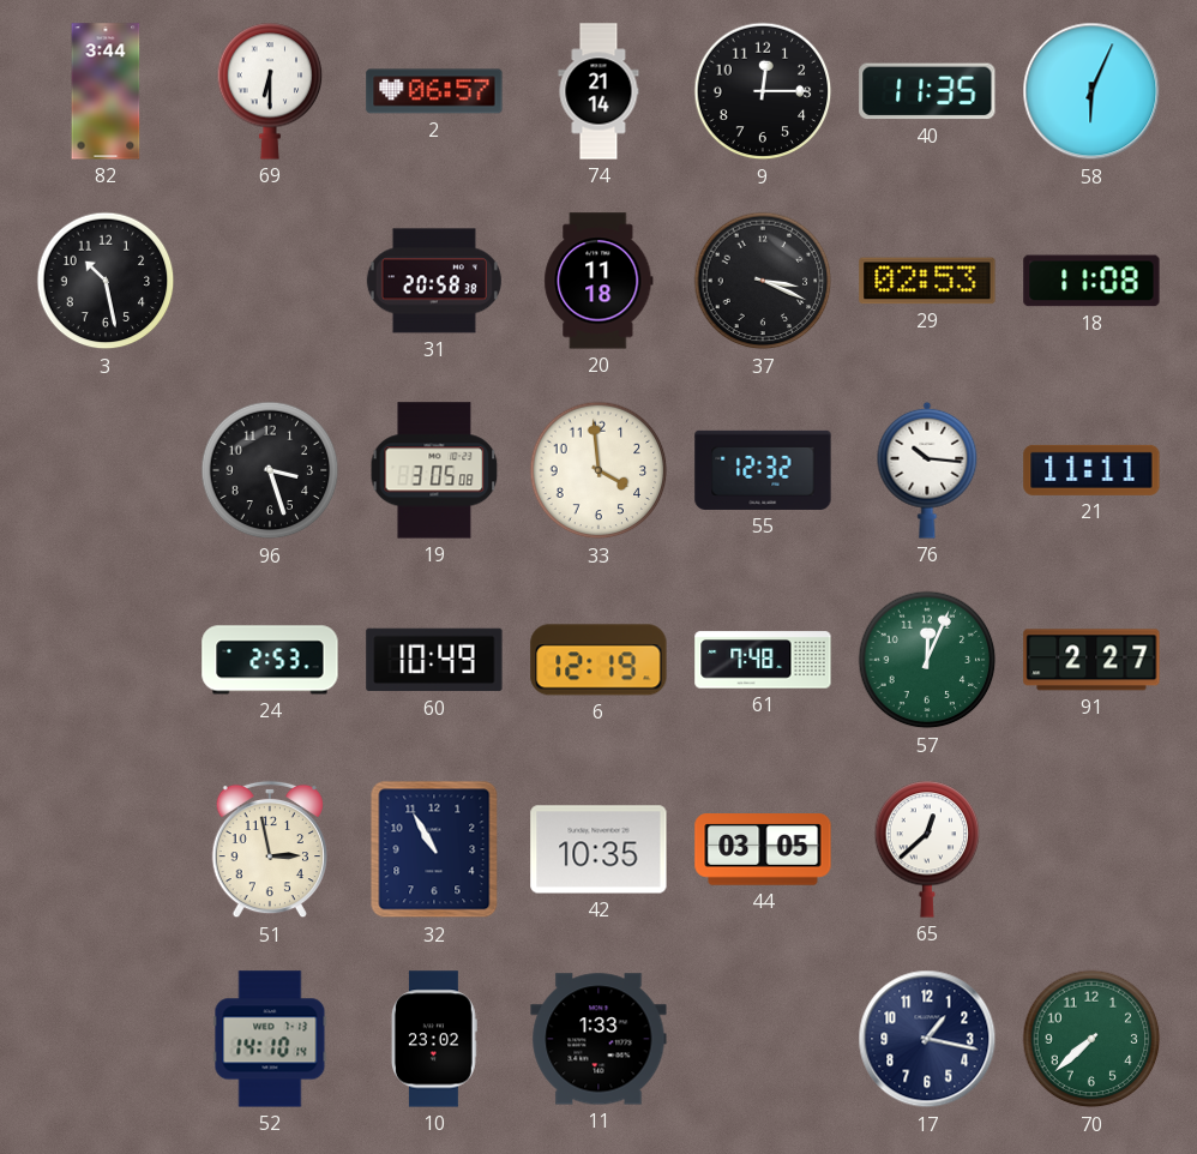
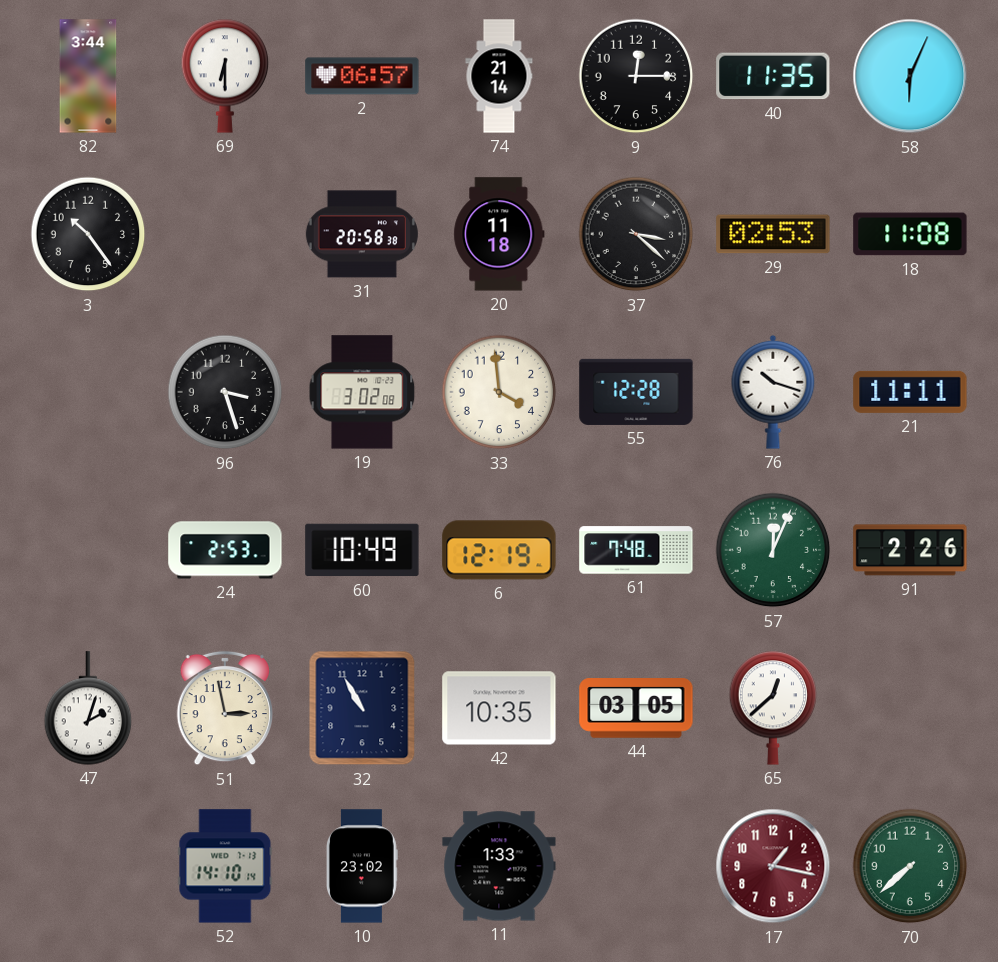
3: 10:28 -> 10:24 (88, 234)
37: 3:19 -> 3:22 (636, 234)
19: 3:05 -> 3:02 (362, 392)
55: 12:32 -> 12:28 (636, 392)
76: 10:16 -> 10:18 (773, 392)
91: 2:27 -> 2:26 (910, 550)
47: none -> 2:03 (88, 708)
17 dial: navy -> burgundy (773, 866)
